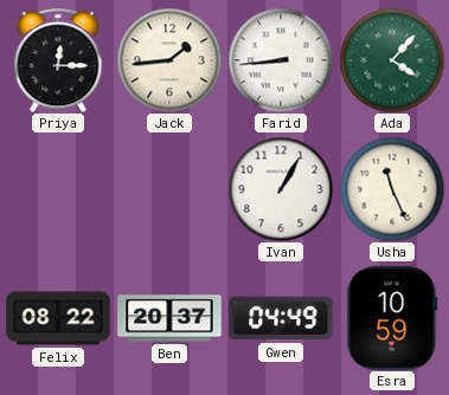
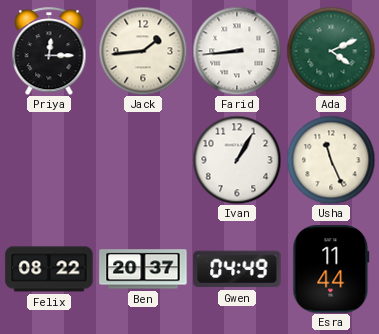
Ada: 4:07 -> 4:11 (331, 51)
Esra: 10:59 -> 11:44 (331, 269)
